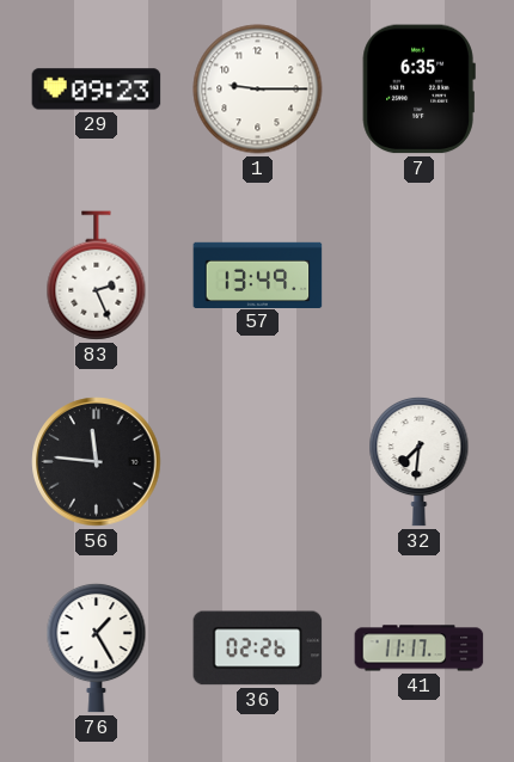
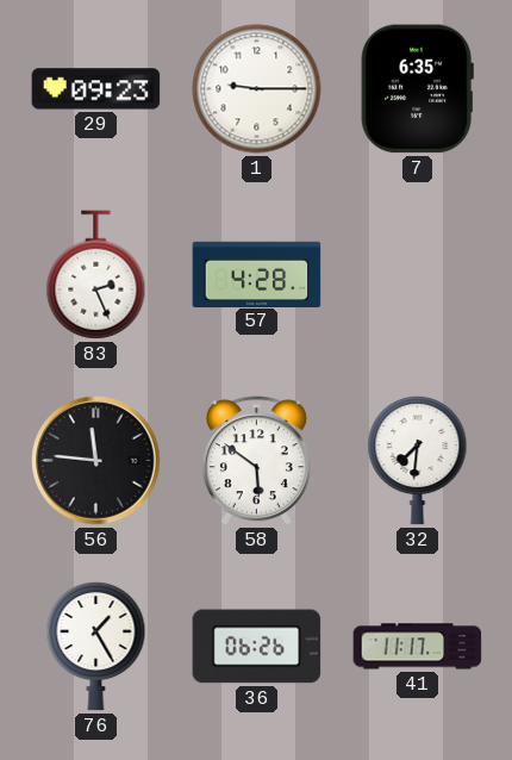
57: 13:49 -> 4:28 (257, 274)
58: none -> 5:51 (256, 461)
36: 02:26 -> 06:26 (257, 647)
